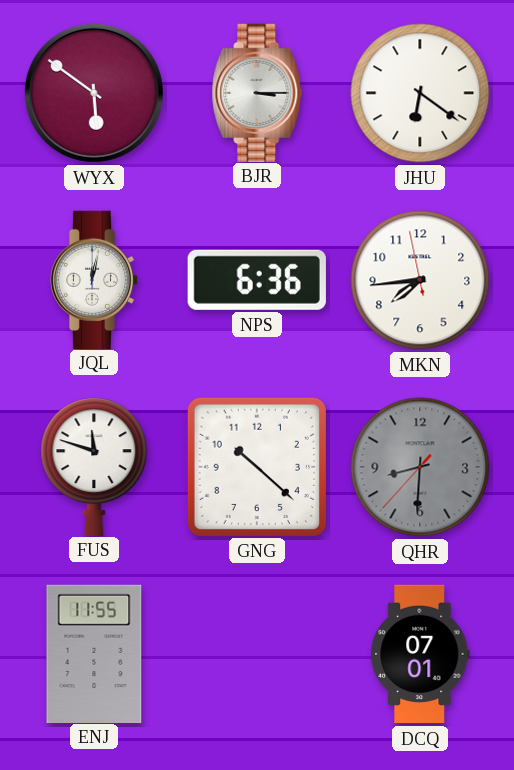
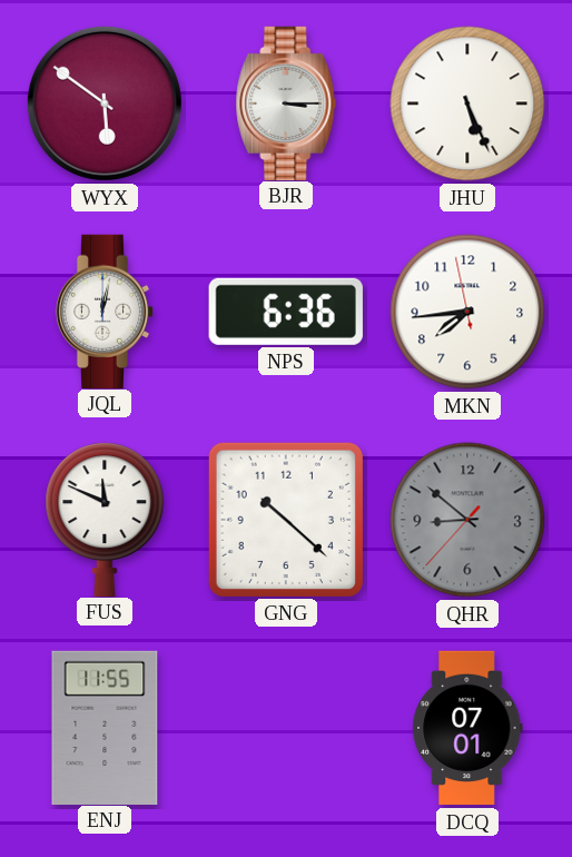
JHU: 6:21 -> 5:26 (467, 104)
FUS: 11:48 -> 11:49 (105, 519)
QHR: 8:30 -> 8:51 (467, 520)
